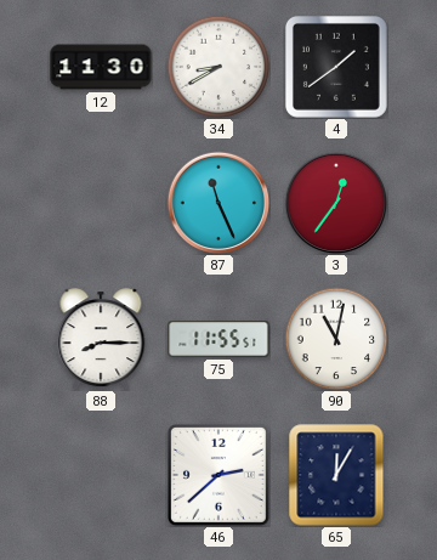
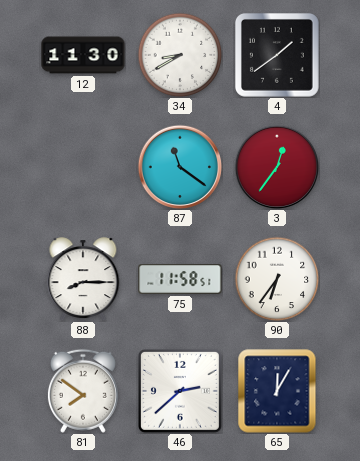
87: 11:26 -> 11:21 (180, 167)
75: 11:55 -> 11:58 (180, 280)
90: 11:02 -> 6:36 (277, 279)
81: none -> 7:51 (83, 391)
